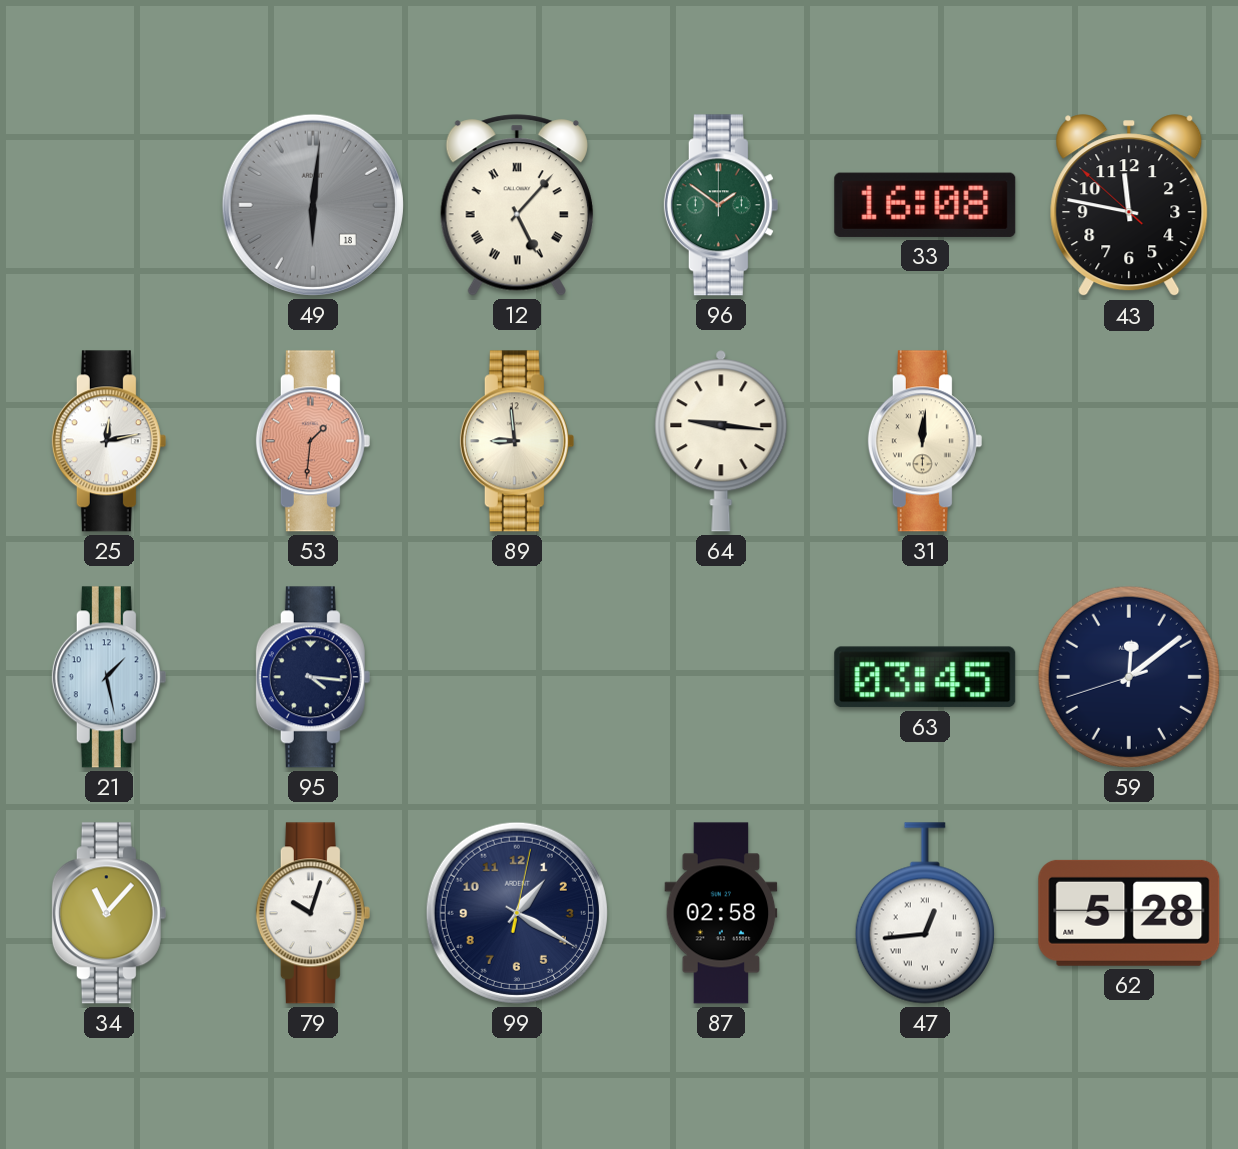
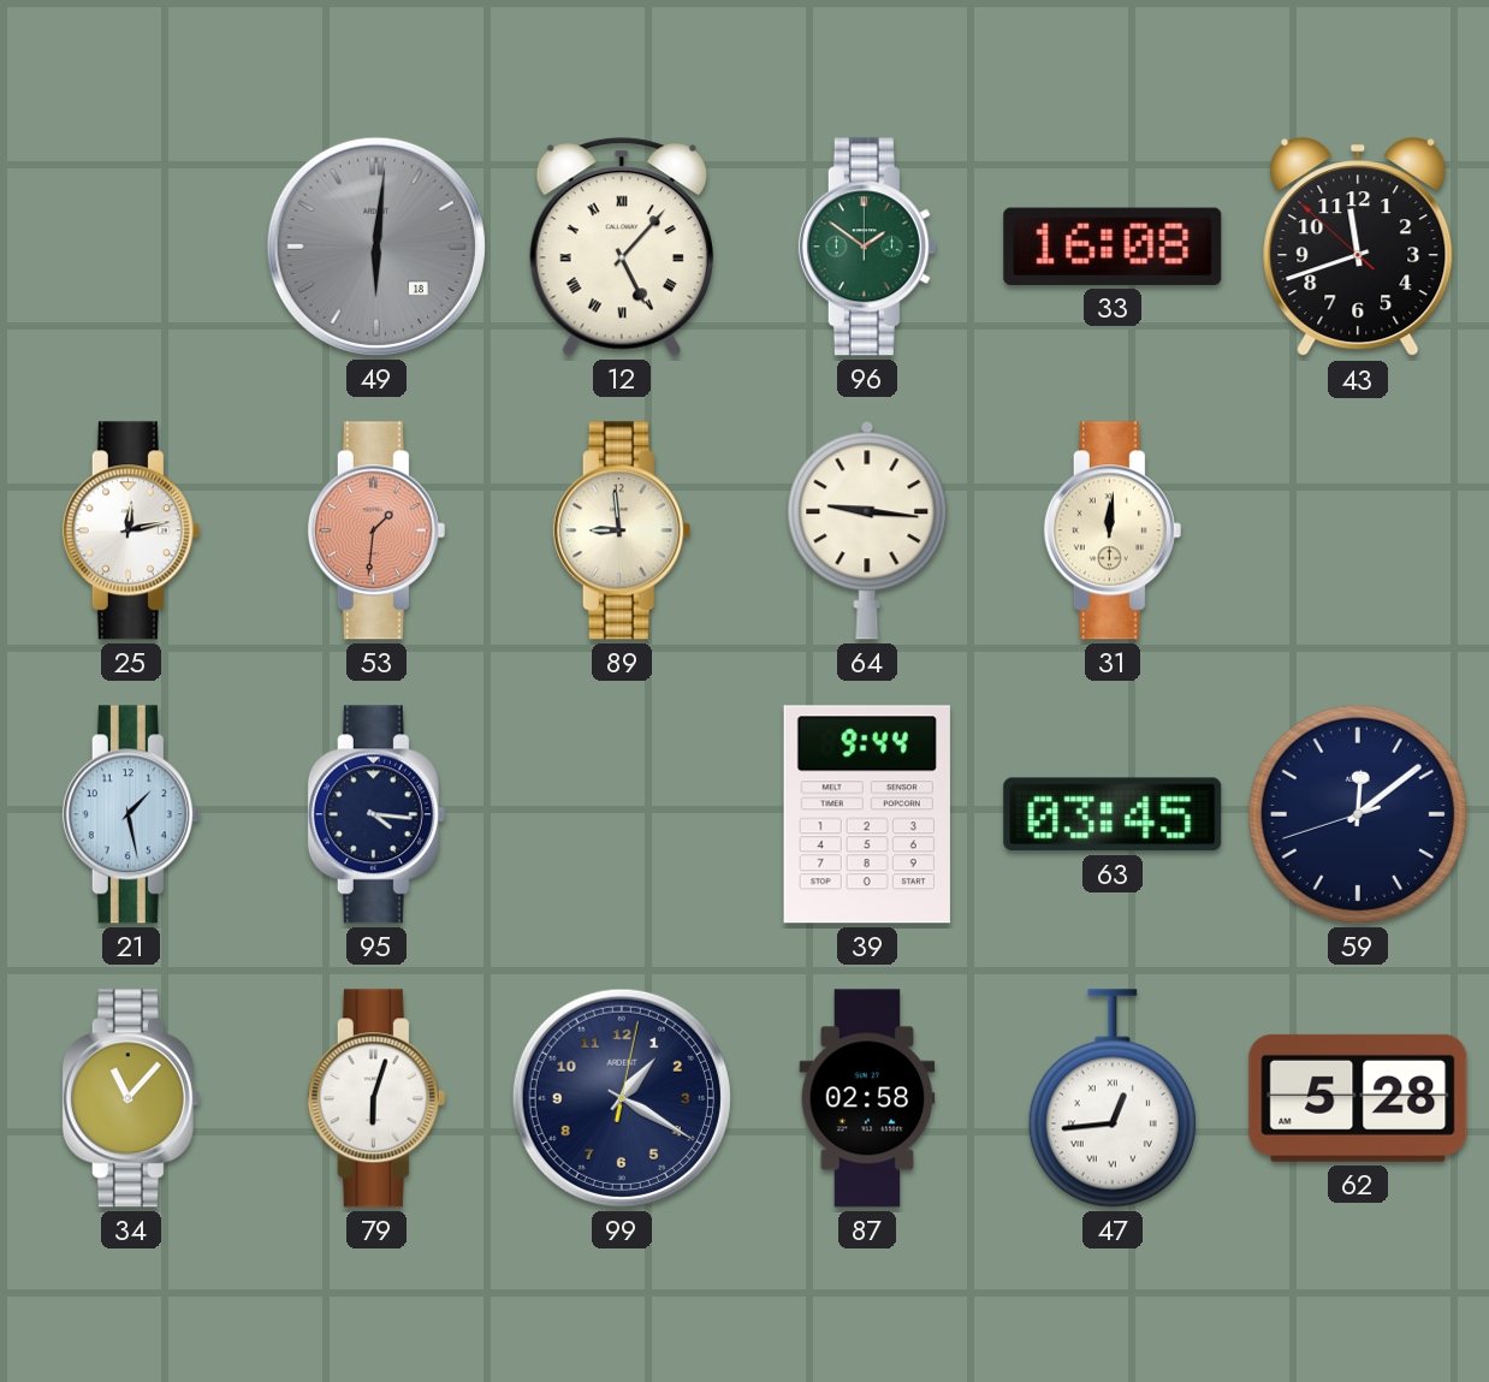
43: 11:46 -> 11:41 (1358, 248)
39: none -> 9:44 (867, 814)
79: 10:03 -> 6:03 (376, 1098)
